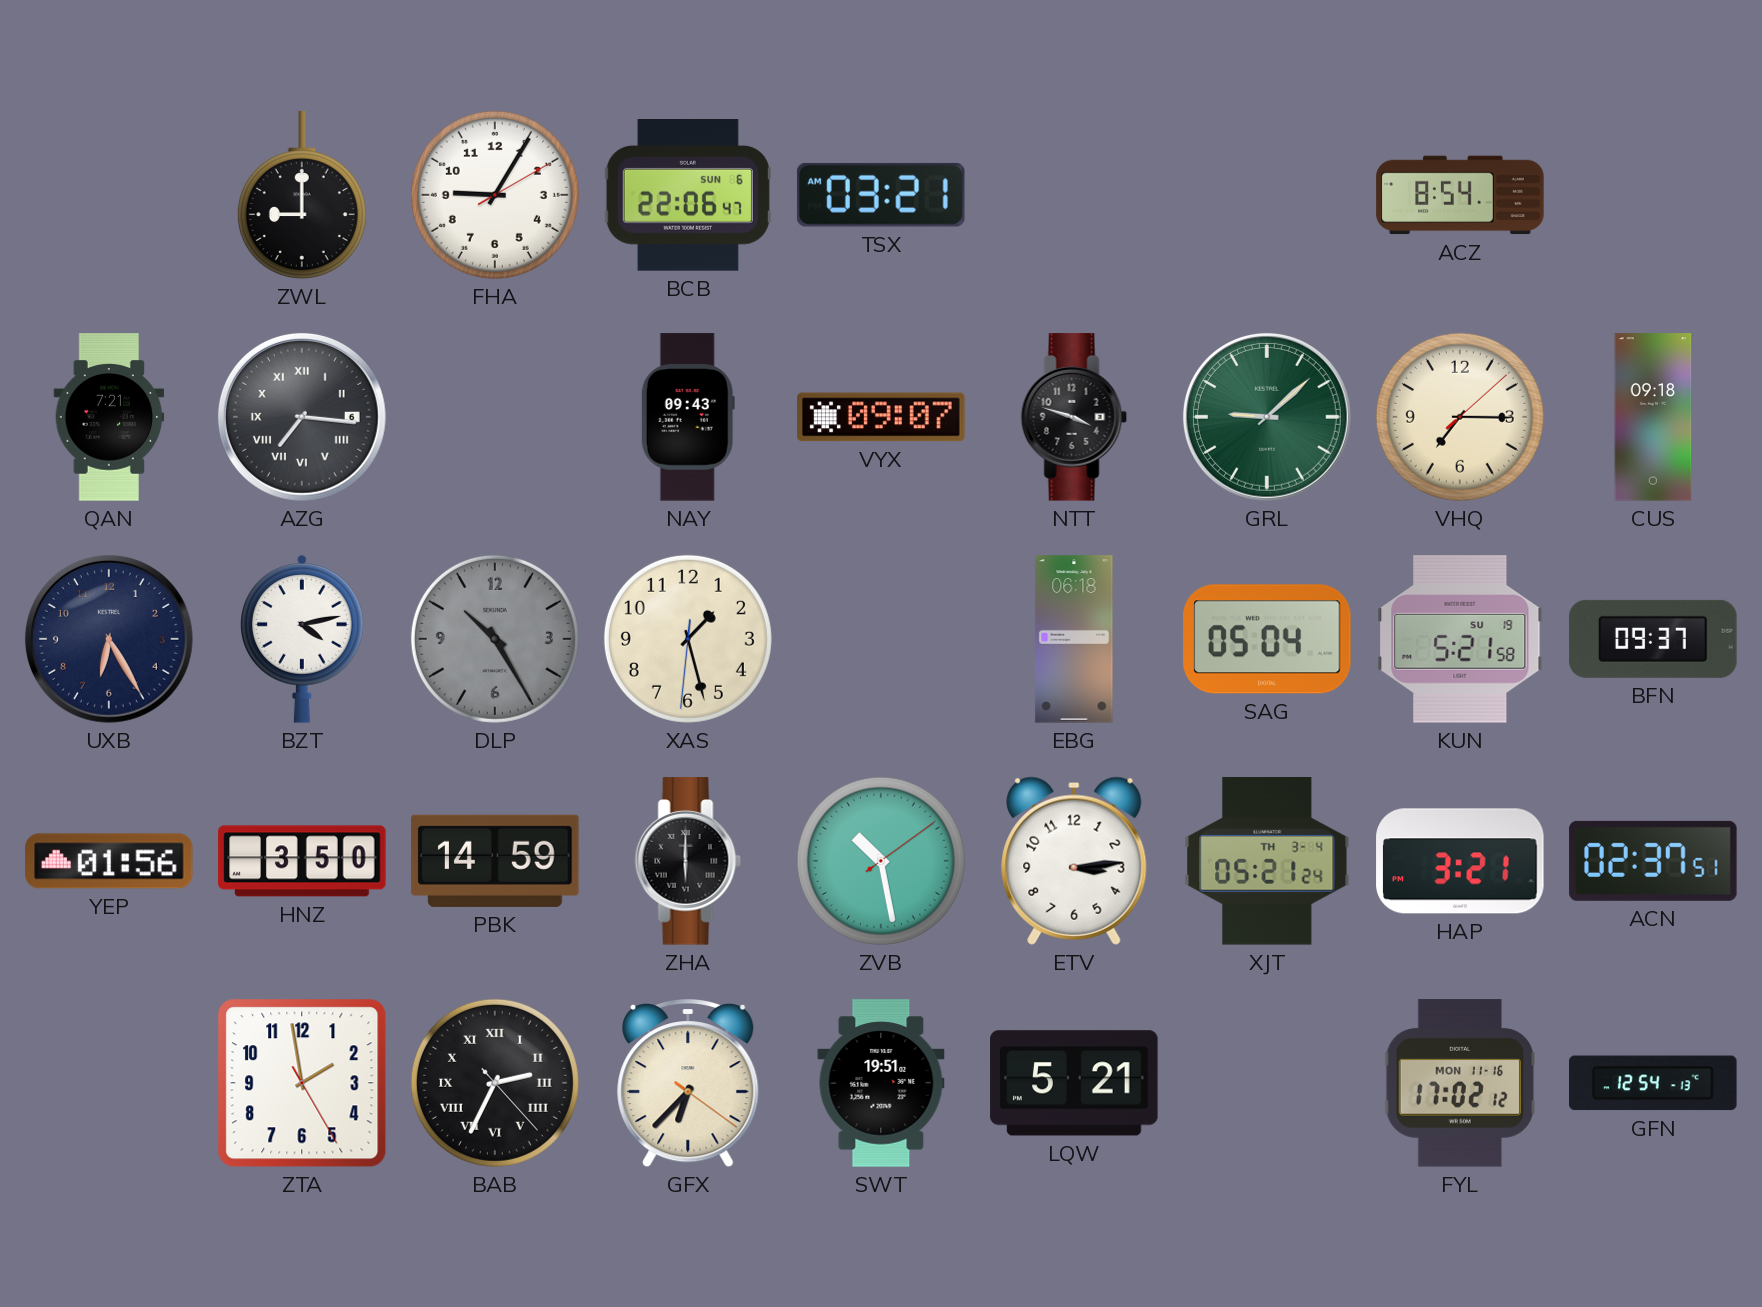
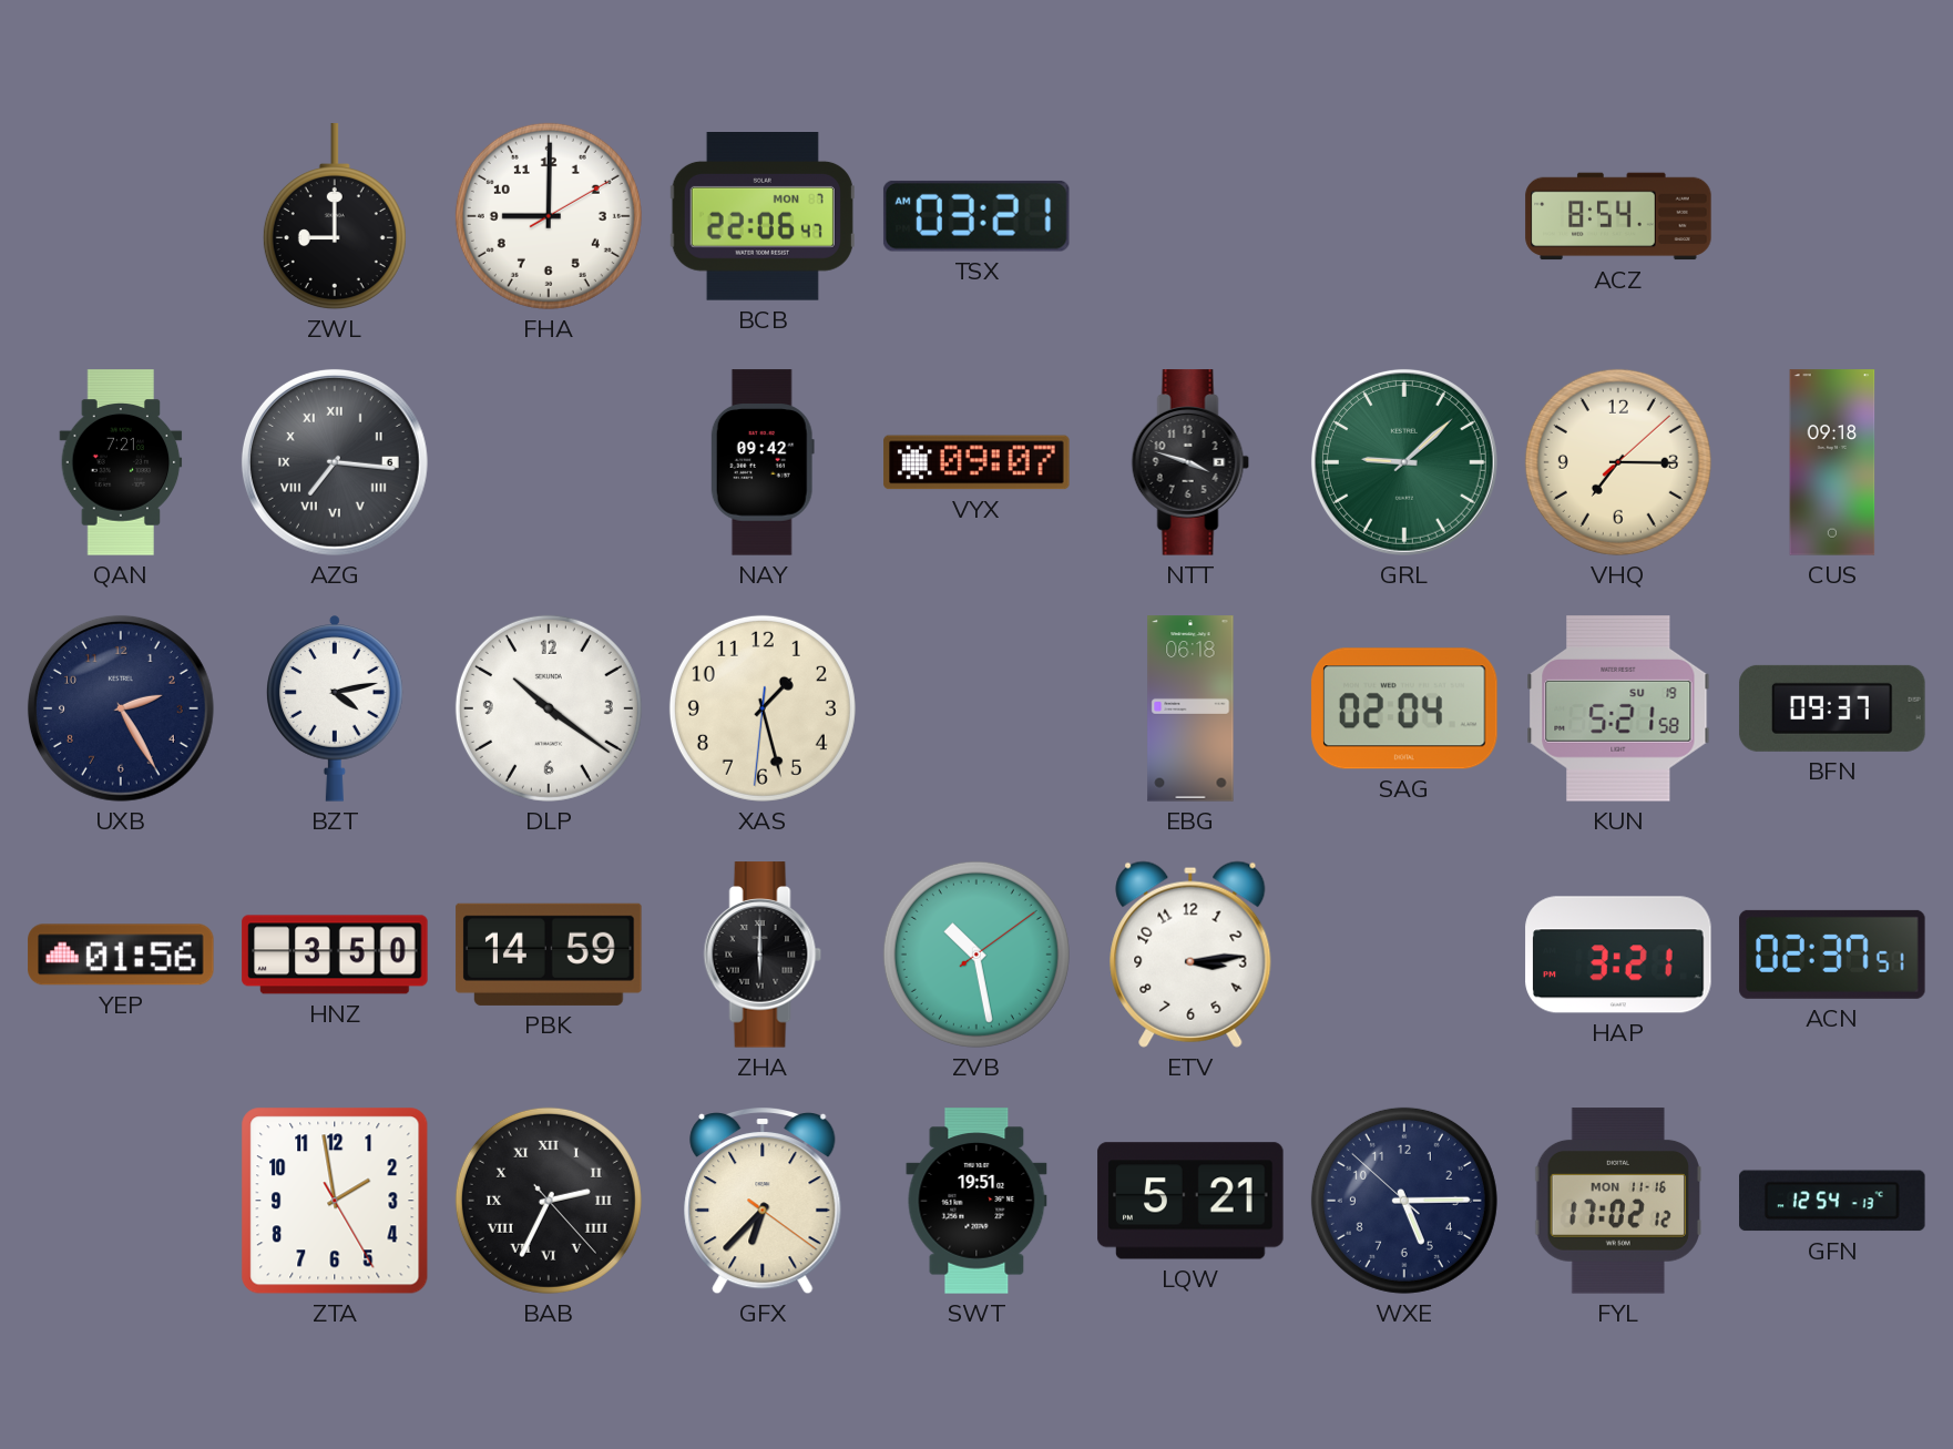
FHA: 9:05 -> 9:00 (549, 216)
BCB date: SUN 6 -> MON 7 (763, 217)
NAY: 09:43 -> 09:42 (763, 462)
UXB: 6:25 -> 2:25 (121, 708)
DLP: 10:25 -> 10:21 (549, 708)
DLP dial: grey -> white (549, 708)
SAG: 05:04 -> 02:04 (1404, 708)
XJT: 05:21 -> none (1267, 861)
WXE: none -> 5:14 (1404, 1201)
